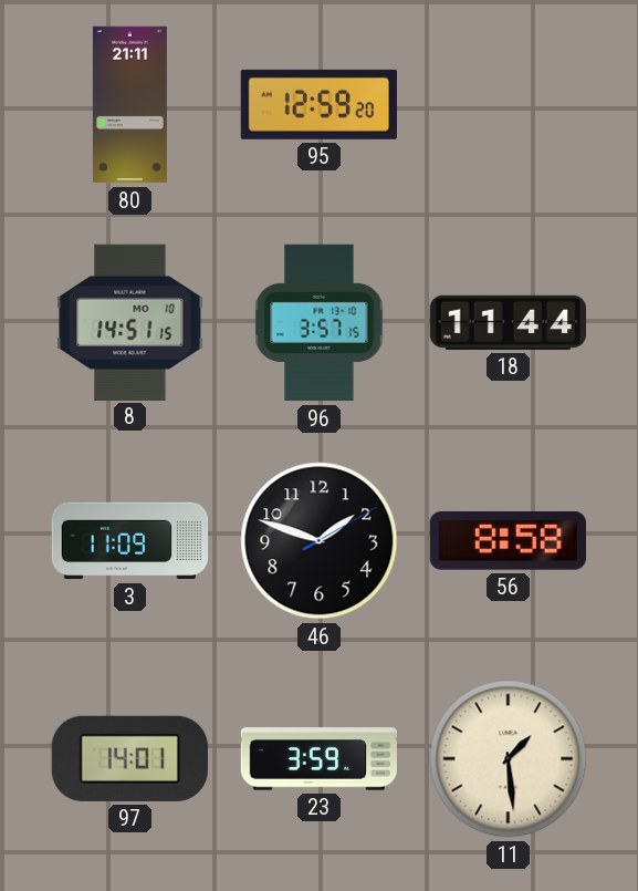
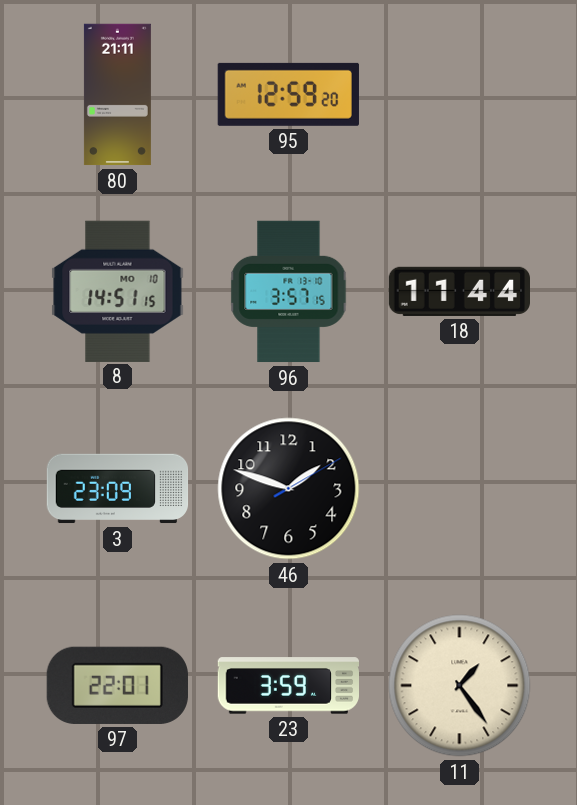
3: 11:09 -> 23:09 (118, 489)
56: 8:58 -> none (508, 541)
97: 14:01 -> 22:01 (117, 685)
11: 1:29 -> 1:24 (460, 686)
